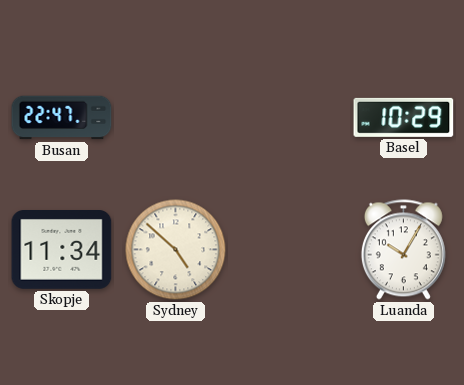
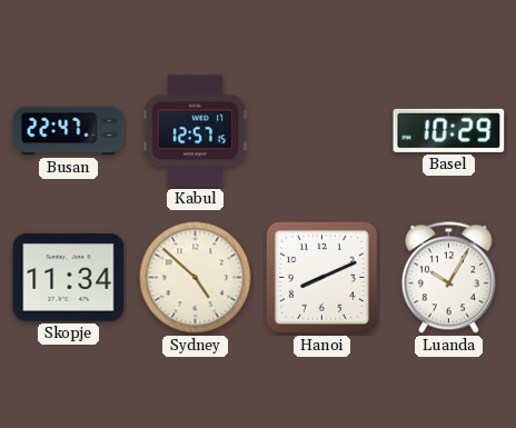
Kabul: none -> 12:57 (196, 131)
Hanoi: none -> 8:11 (321, 277)
